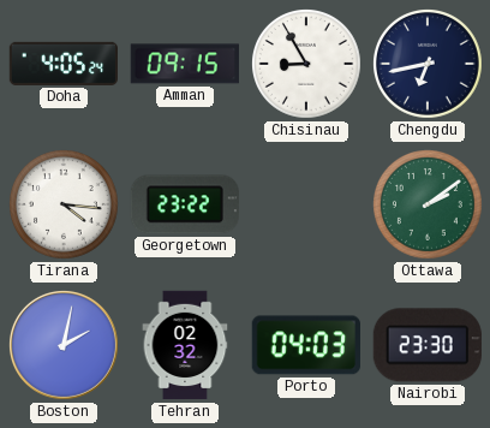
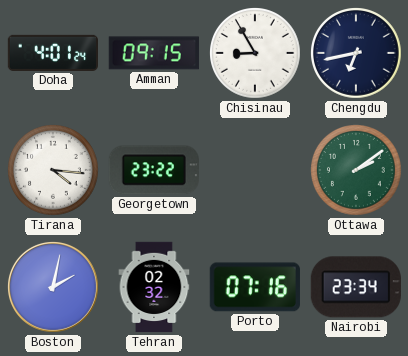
Doha: 4:05 -> 4:01 (52, 53)
Porto: 04:03 -> 07:16 (255, 287)
Nairobi: 23:30 -> 23:34 (356, 287)
